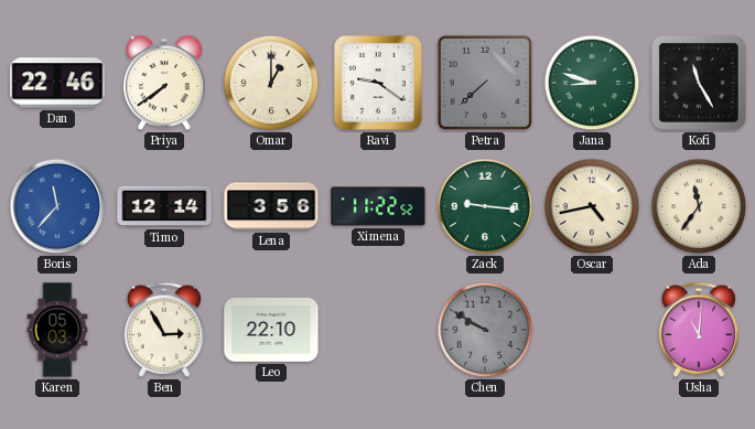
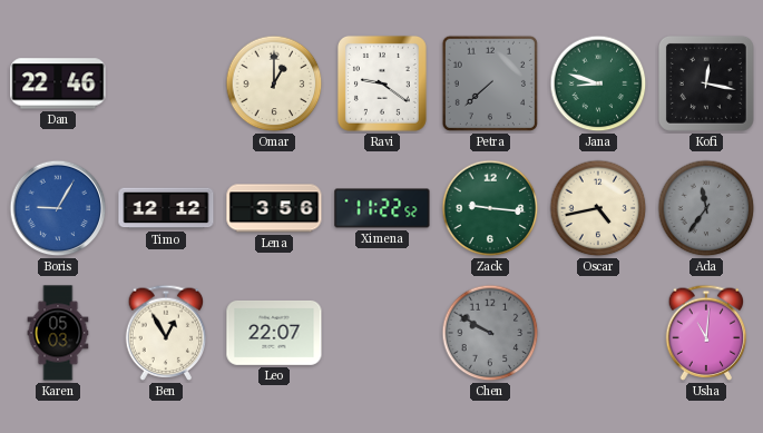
Priya: 7:39 -> none (164, 83)
Kofi: 11:25 -> 12:17 (706, 83)
Boris: 11:37 -> 9:05 (58, 208)
Timo: 12:14 -> 12:12 (166, 208)
Ada dial: cream -> grey (706, 208)
Ben: 2:55 -> 12:55 (166, 333)
Leo: 22:10 -> 22:07 (274, 333)
